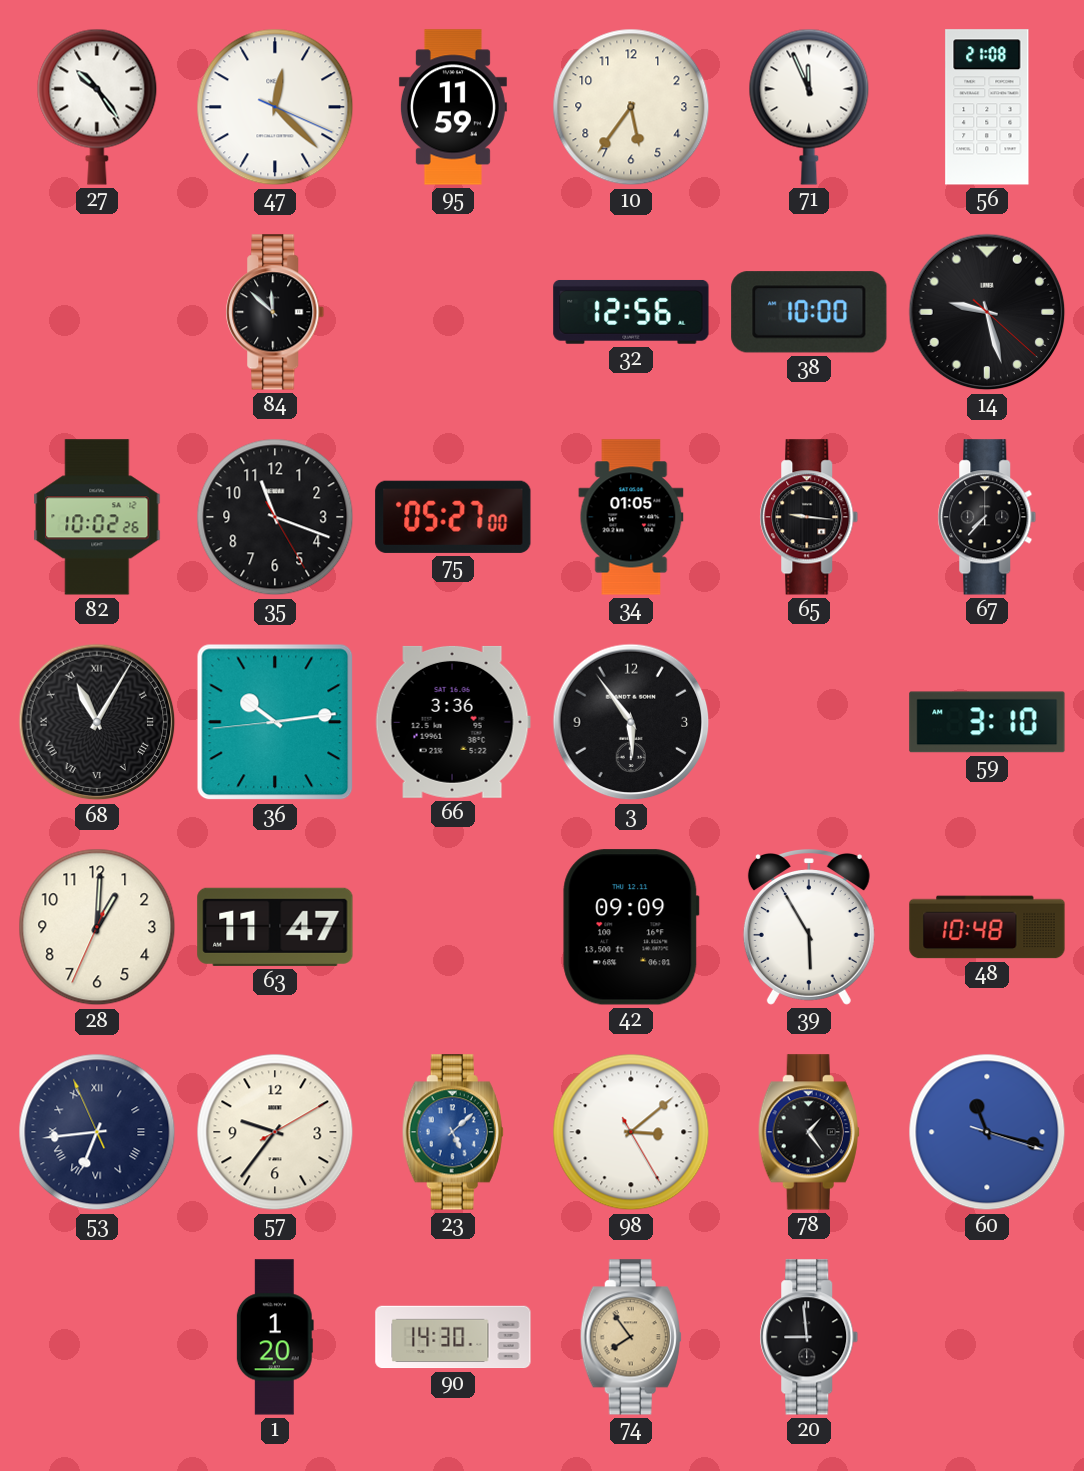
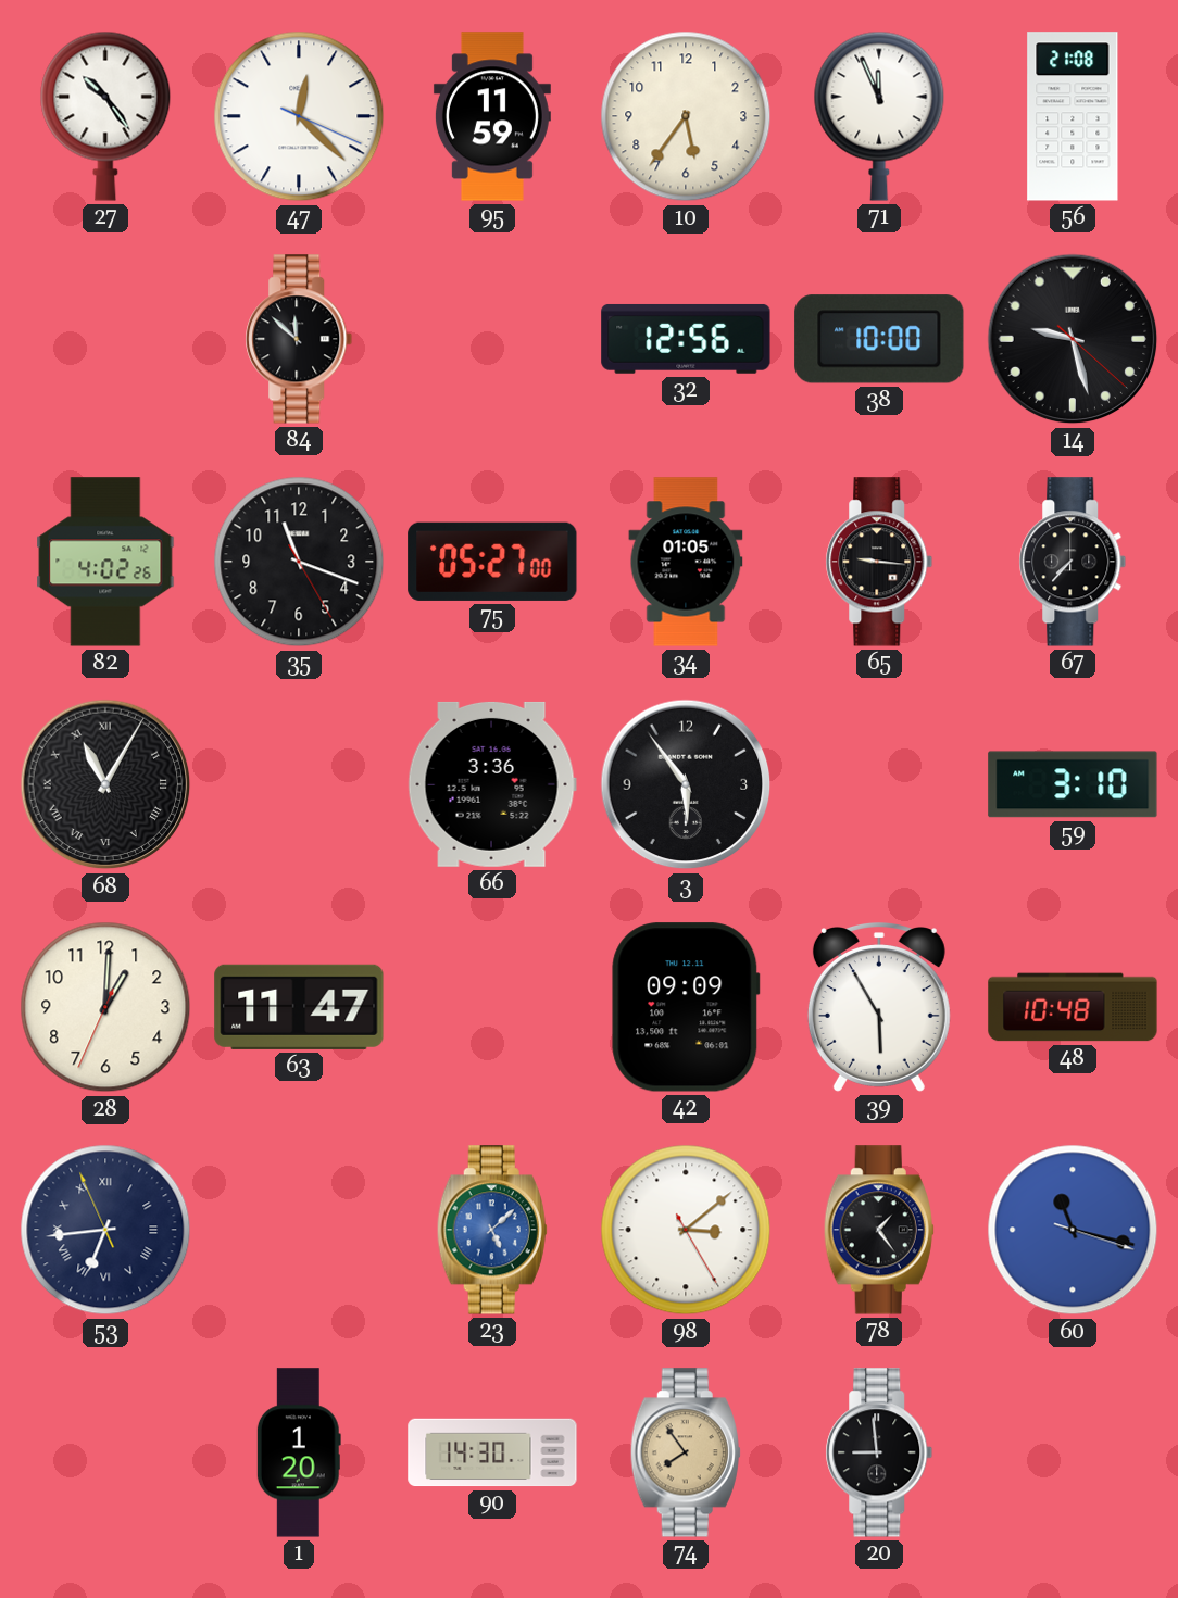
82: 10:02 -> 4:02 (105, 562)
36: 10:13 -> none (275, 722)
57: 9:36 -> none (275, 1132)
